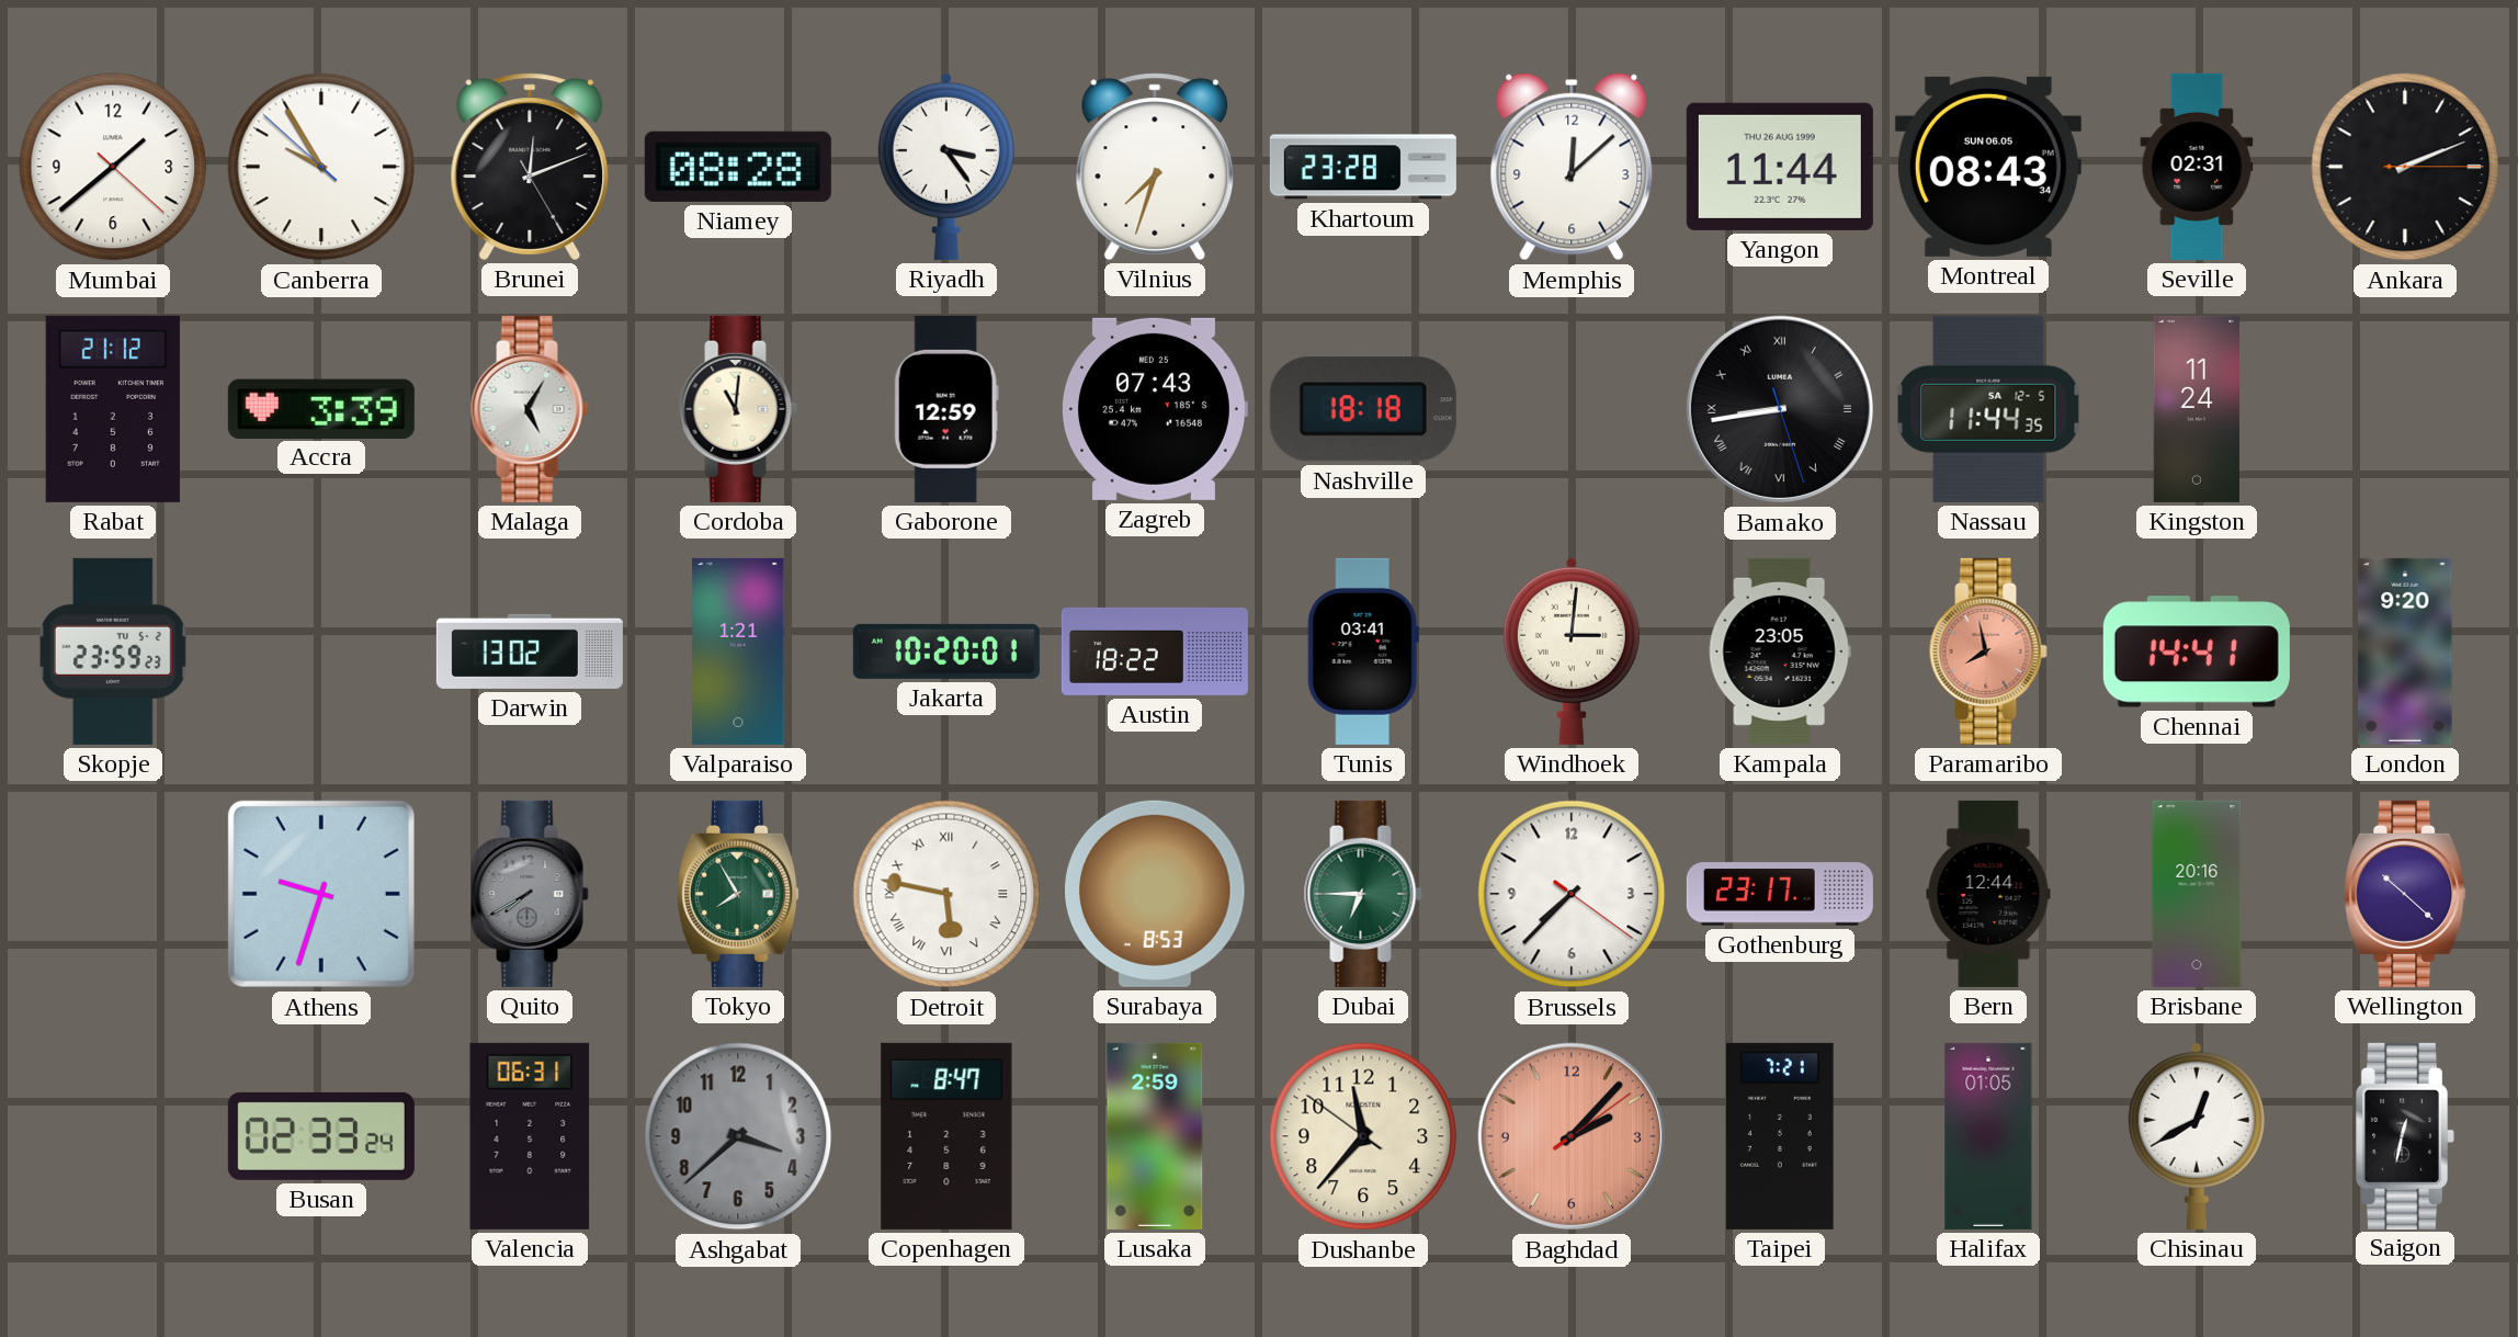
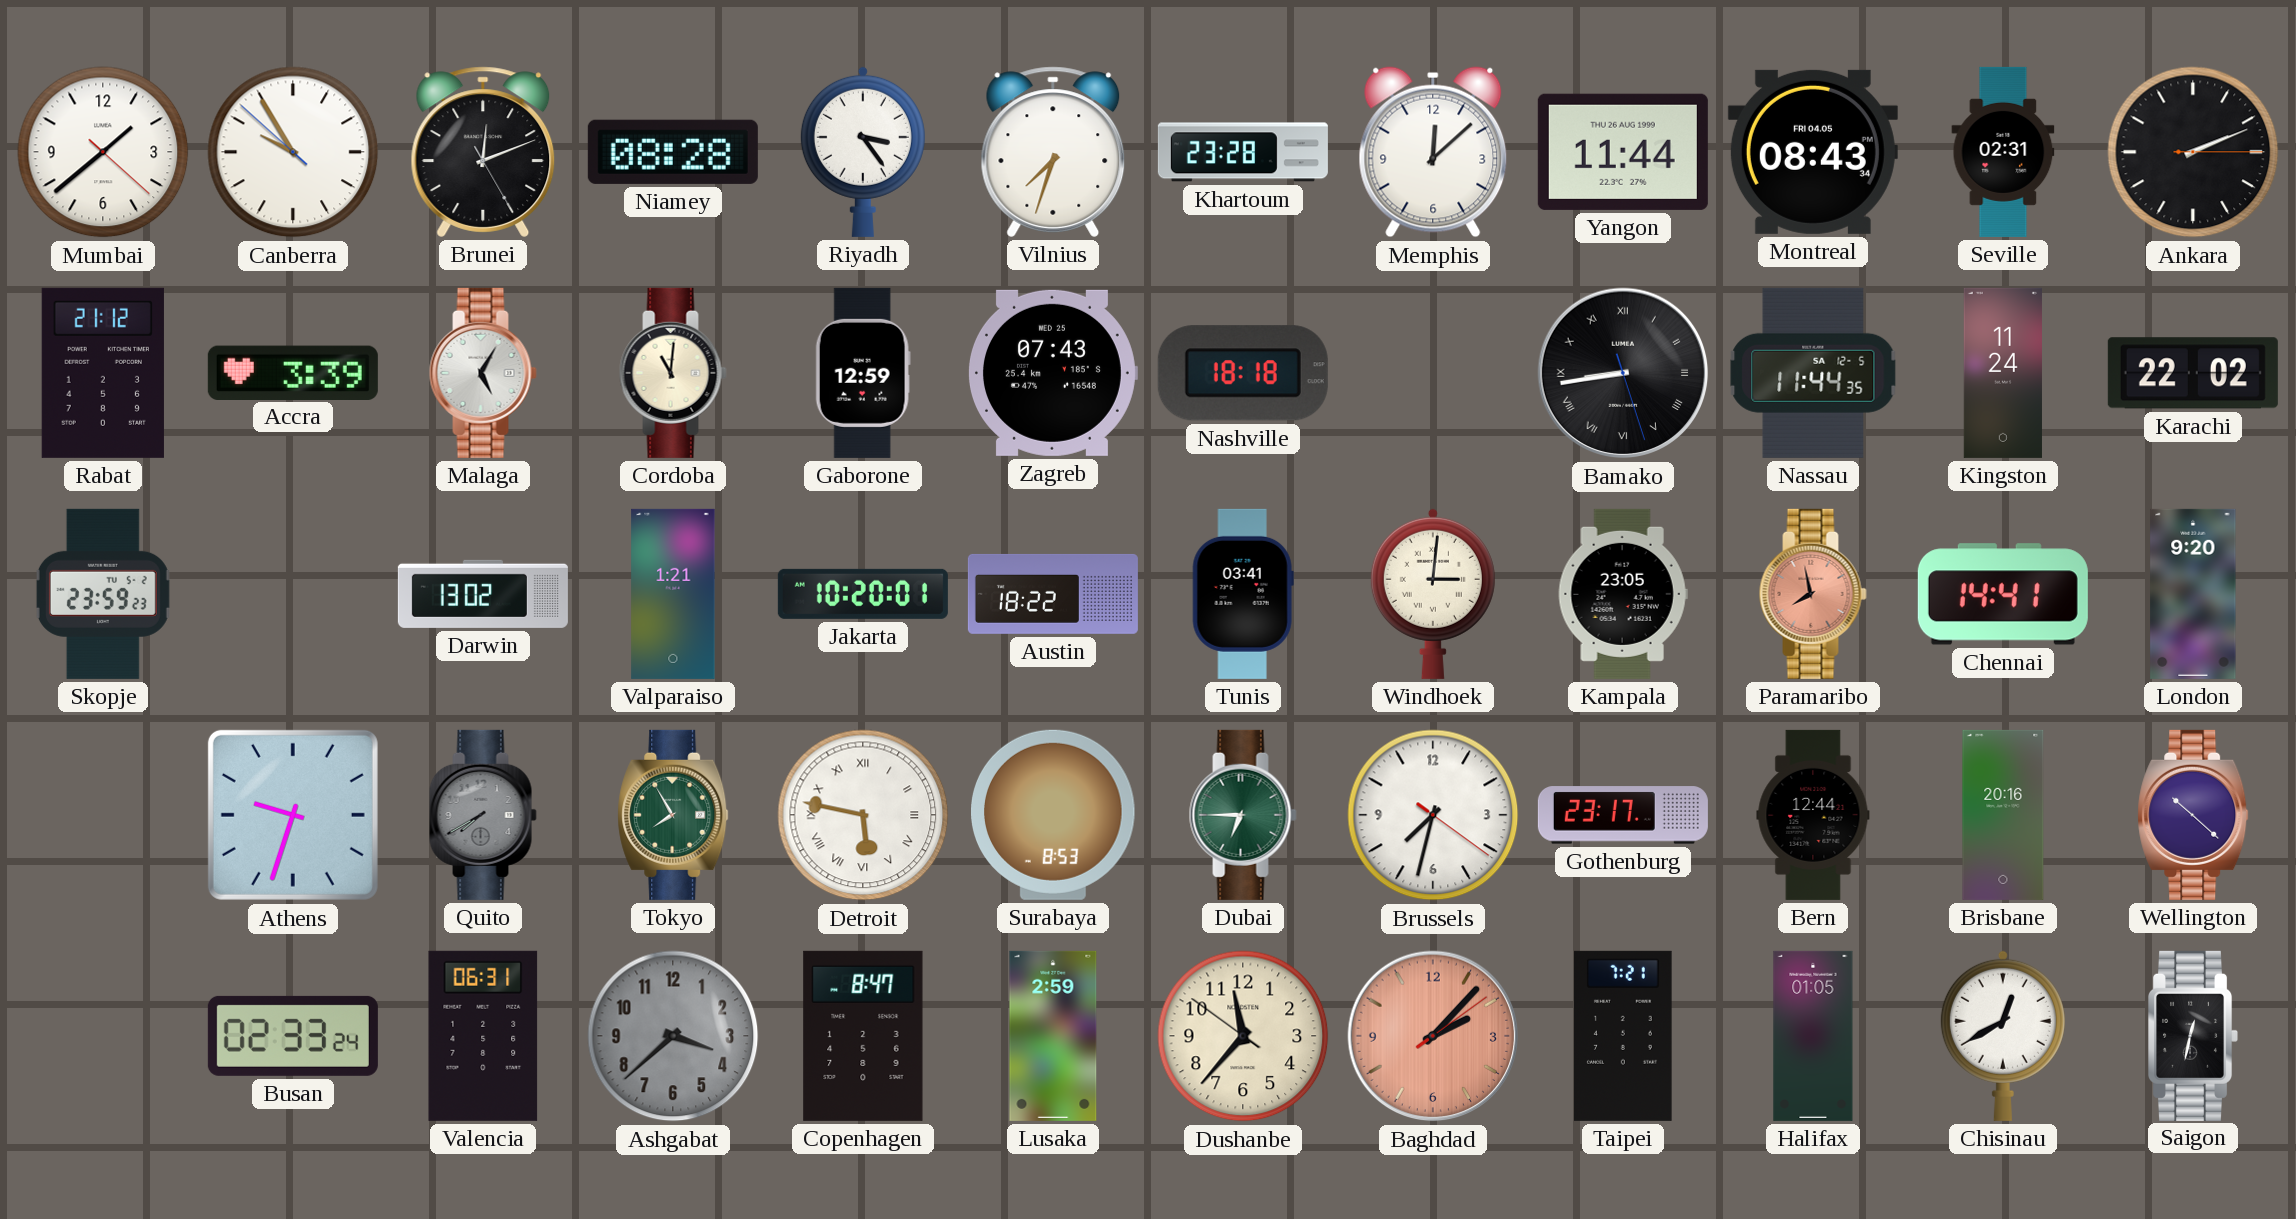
Montreal date: SUN 06.05 -> FRI 04.05 (1813, 152)
Karachi: none -> 22:02 (2193, 373)
Brussels: 7:37 -> 7:32 (1433, 815)
